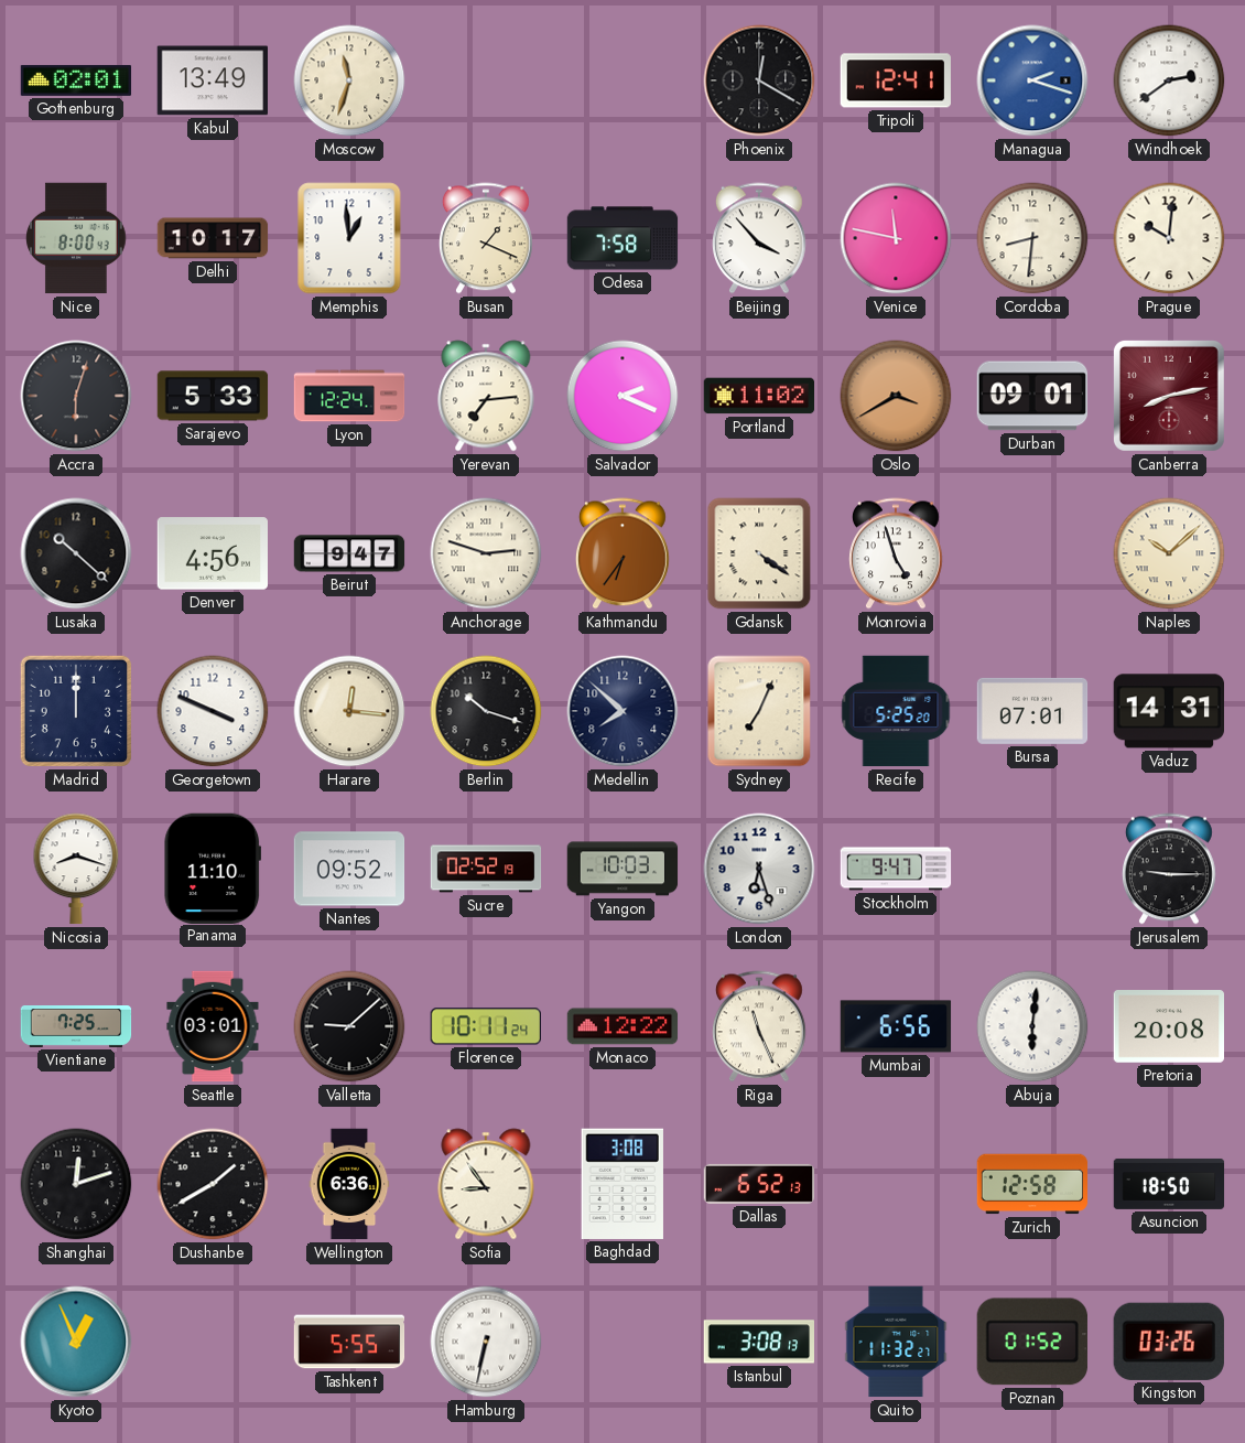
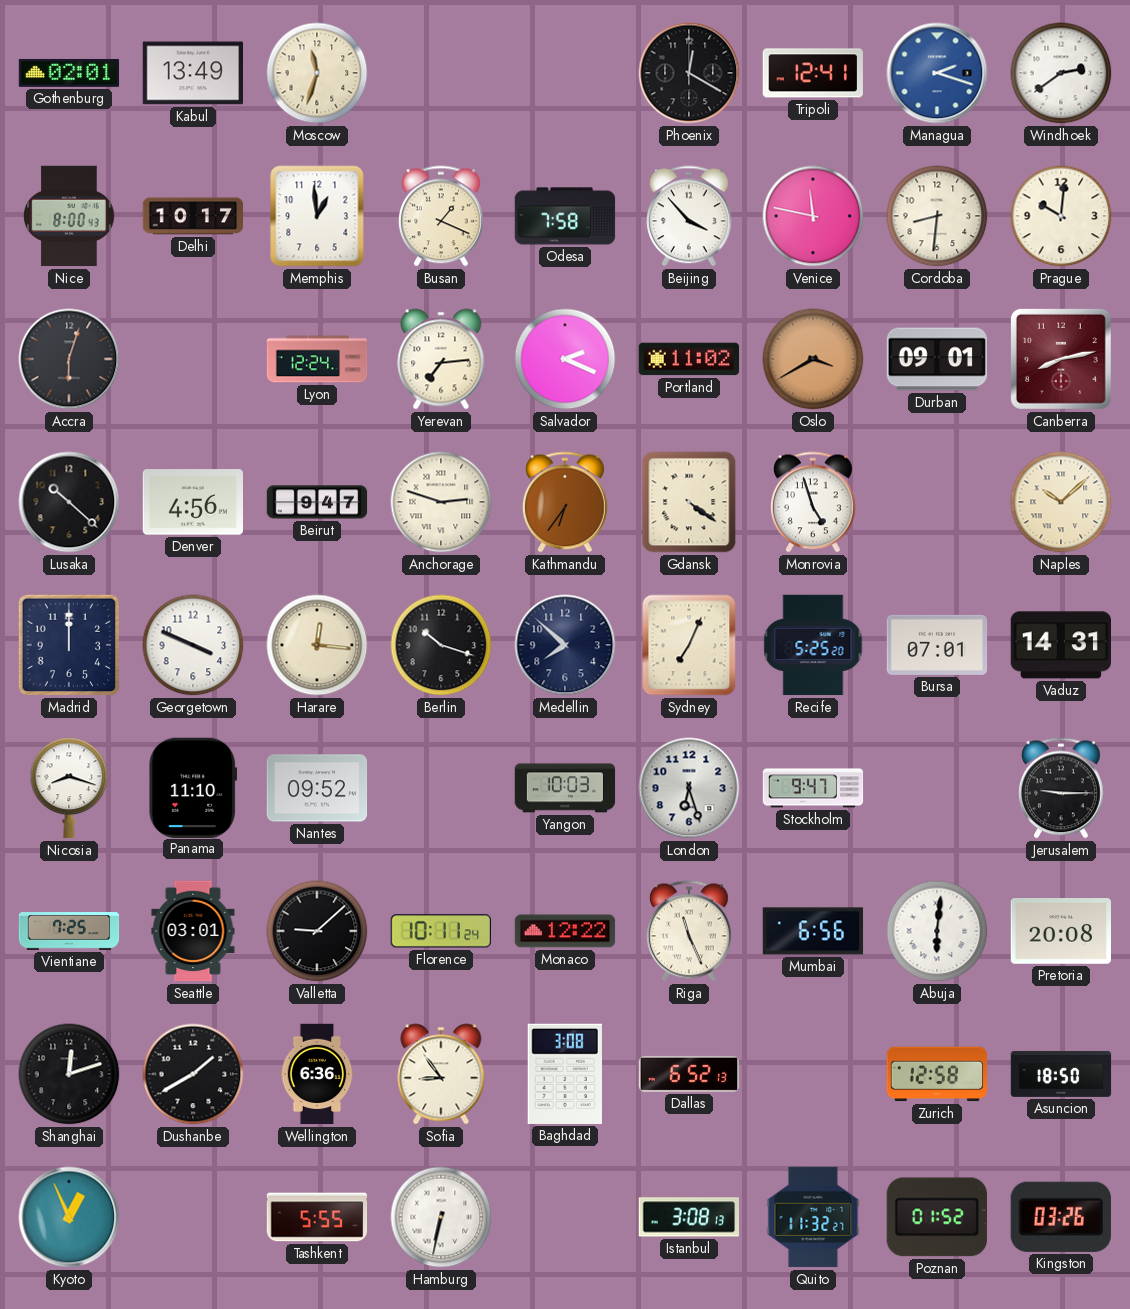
Sarajevo: 5:33 -> none (213, 396)
Sucre: 02:52 -> none (486, 869)
